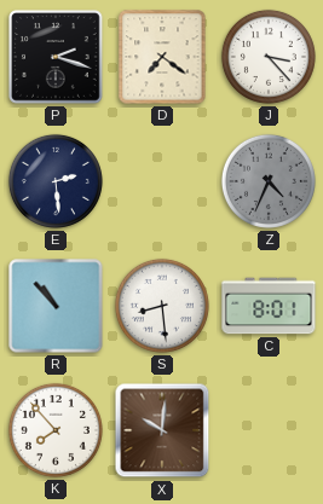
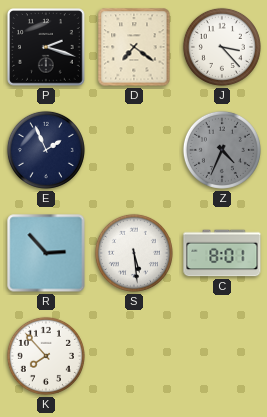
E: 2:29 -> 1:56 (46, 150)
R: 10:53 -> 2:53 (46, 253)
S: 8:29 -> 5:29 (134, 253)
X: 10:01 -> none (162, 430)
